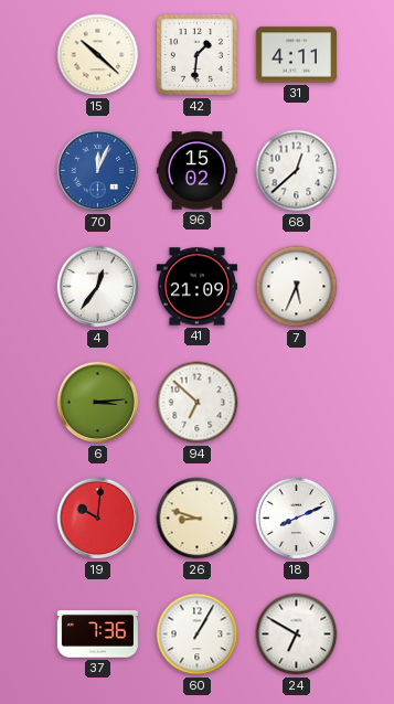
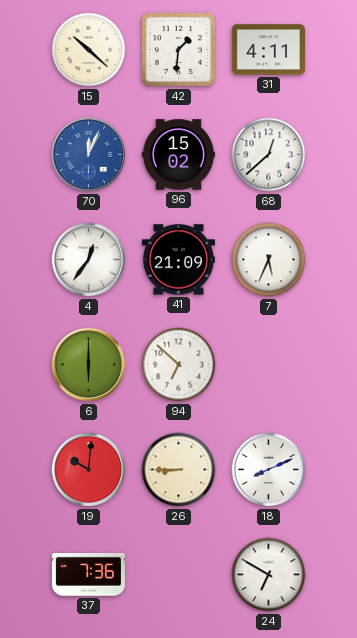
6: 3:14 -> 6:00 (89, 365)
26: 8:48 -> 8:45 (179, 470)
60: 1:05 -> none (198, 634)
